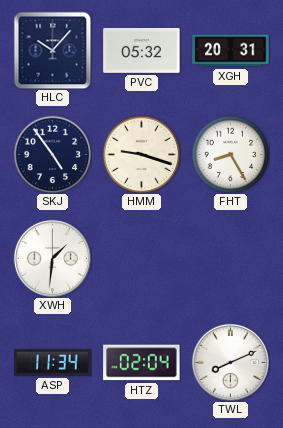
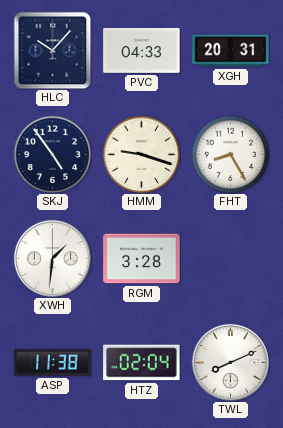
PVC: 05:32 -> 04:33 (142, 50)
RGM: none -> 3:28 (142, 259)
ASP: 11:34 -> 11:38 (53, 363)
